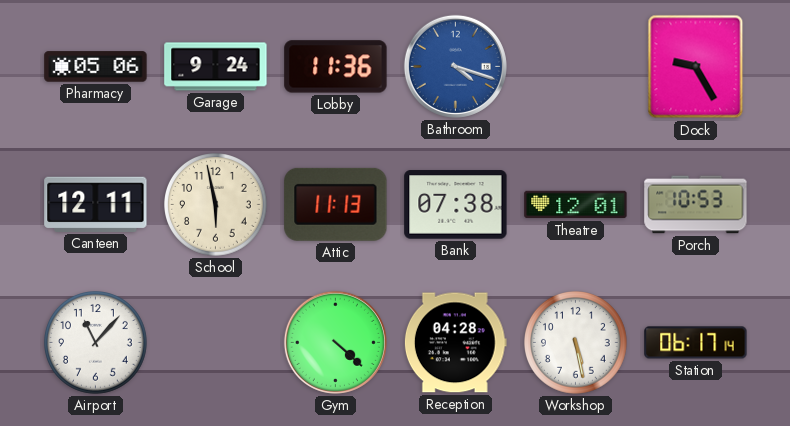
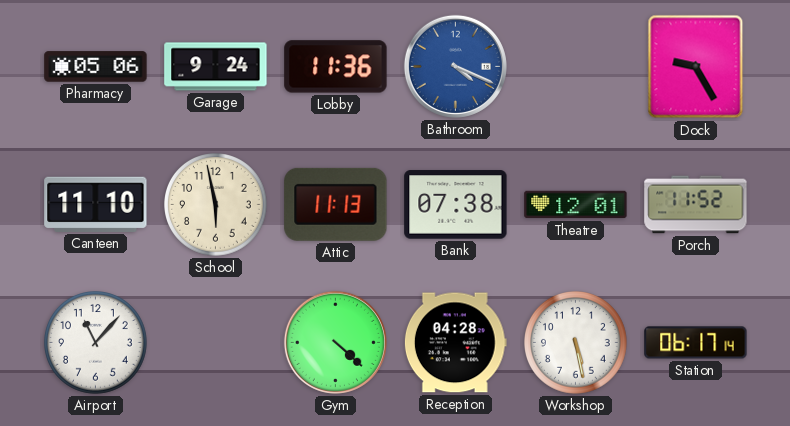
Bathroom: 4:18 -> 4:19 (455, 66)
Canteen: 12:11 -> 11:10 (96, 204)
Porch: 10:53 -> 11:52 (696, 205)
